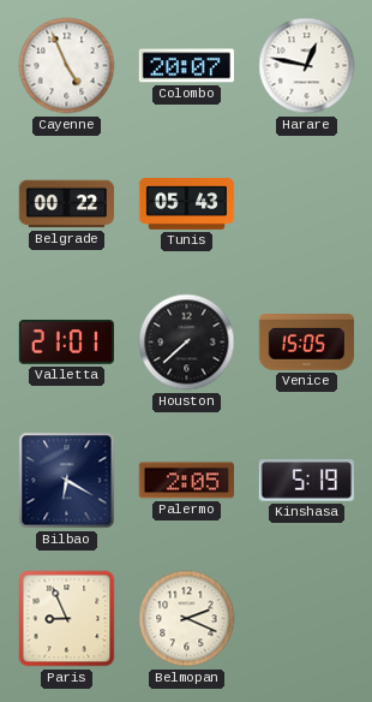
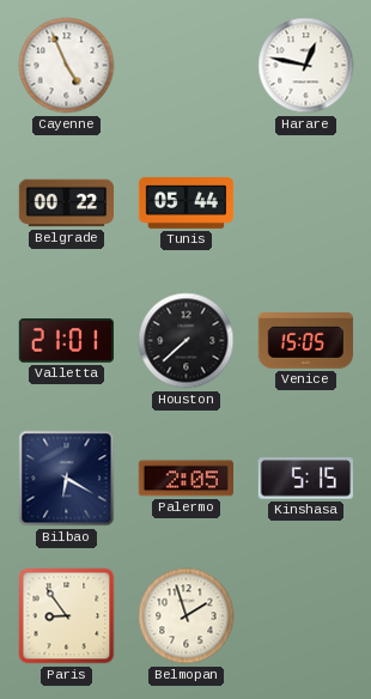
Colombo: 20:07 -> none (186, 66)
Tunis: 05:43 -> 05:44 (187, 203)
Kinshasa: 5:19 -> 5:15 (305, 479)
Paris: 8:56 -> 8:54 (67, 616)
Belmopan: 2:19 -> 1:57 (187, 616)
